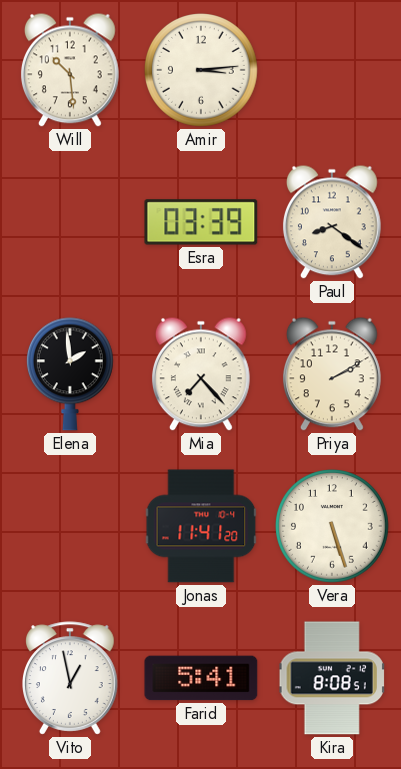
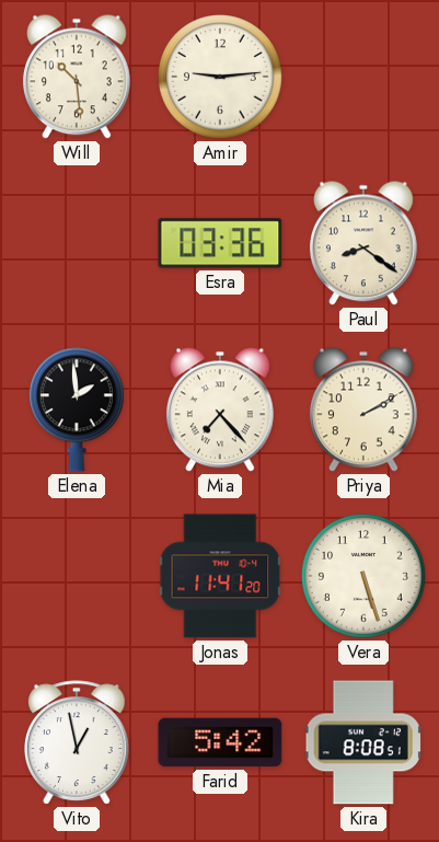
Amir: 3:14 -> 9:14 (221, 78)
Esra: 03:39 -> 03:36 (220, 243)
Farid: 5:41 -> 5:42 (220, 742)
